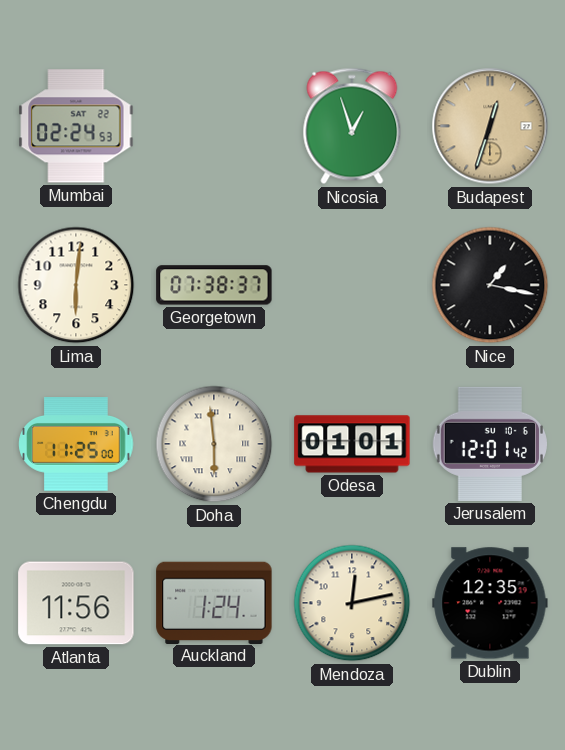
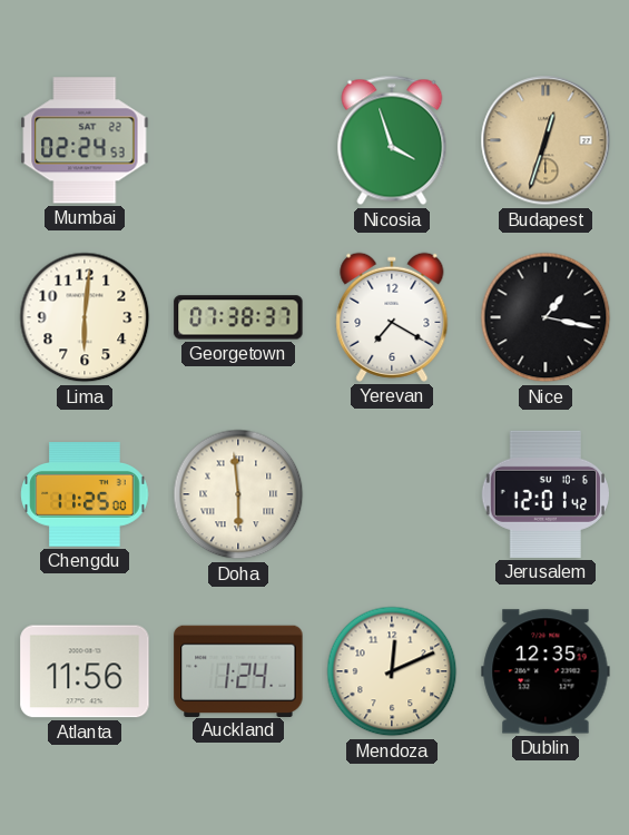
Nicosia: 12:57 -> 3:57 (392, 140)
Yerevan: none -> 7:20 (392, 317)
Odesa: 01:01 -> none (352, 444)
Mendoza: 12:13 -> 12:11 (392, 671)
